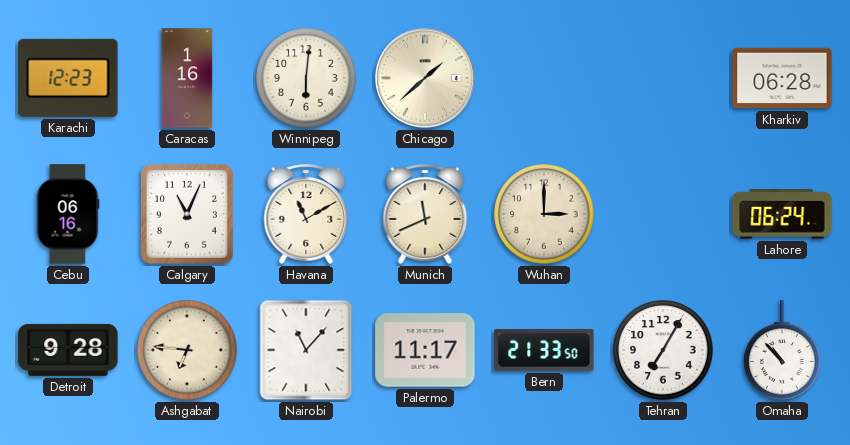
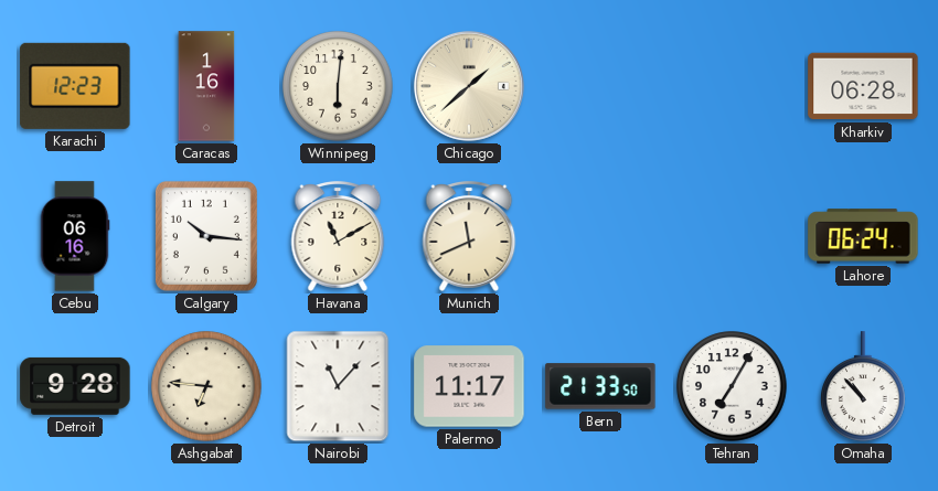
Calgary: 11:04 -> 10:16 (206, 236)
Wuhan: 3:00 -> none (544, 214)
